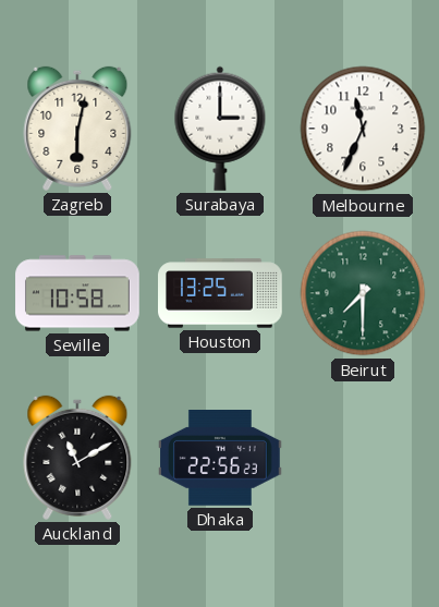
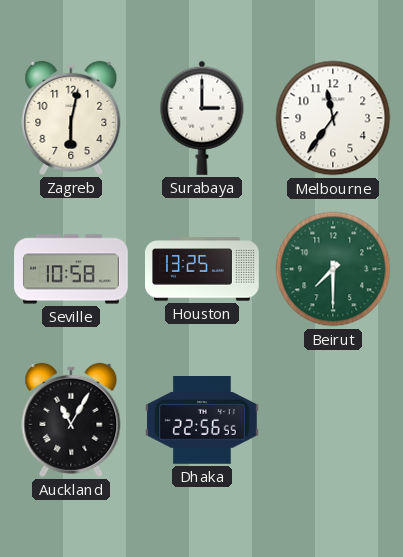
Melbourne: 11:34 -> 11:36 (333, 118)
Auckland: 11:10 -> 11:05 (71, 420)
Dhaka: 22:56:23 -> 22:56:55 (203, 421)
